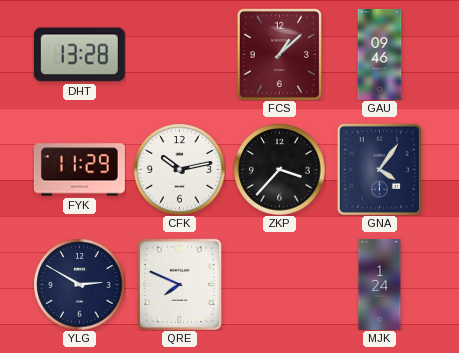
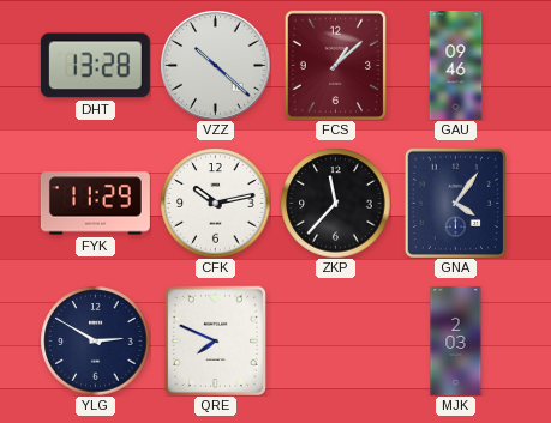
VZZ: none -> 10:22 (215, 65)
ZKP: 3:37 -> 11:37 (335, 203)
MJK: 1:24 -> 2:03 (456, 340)
